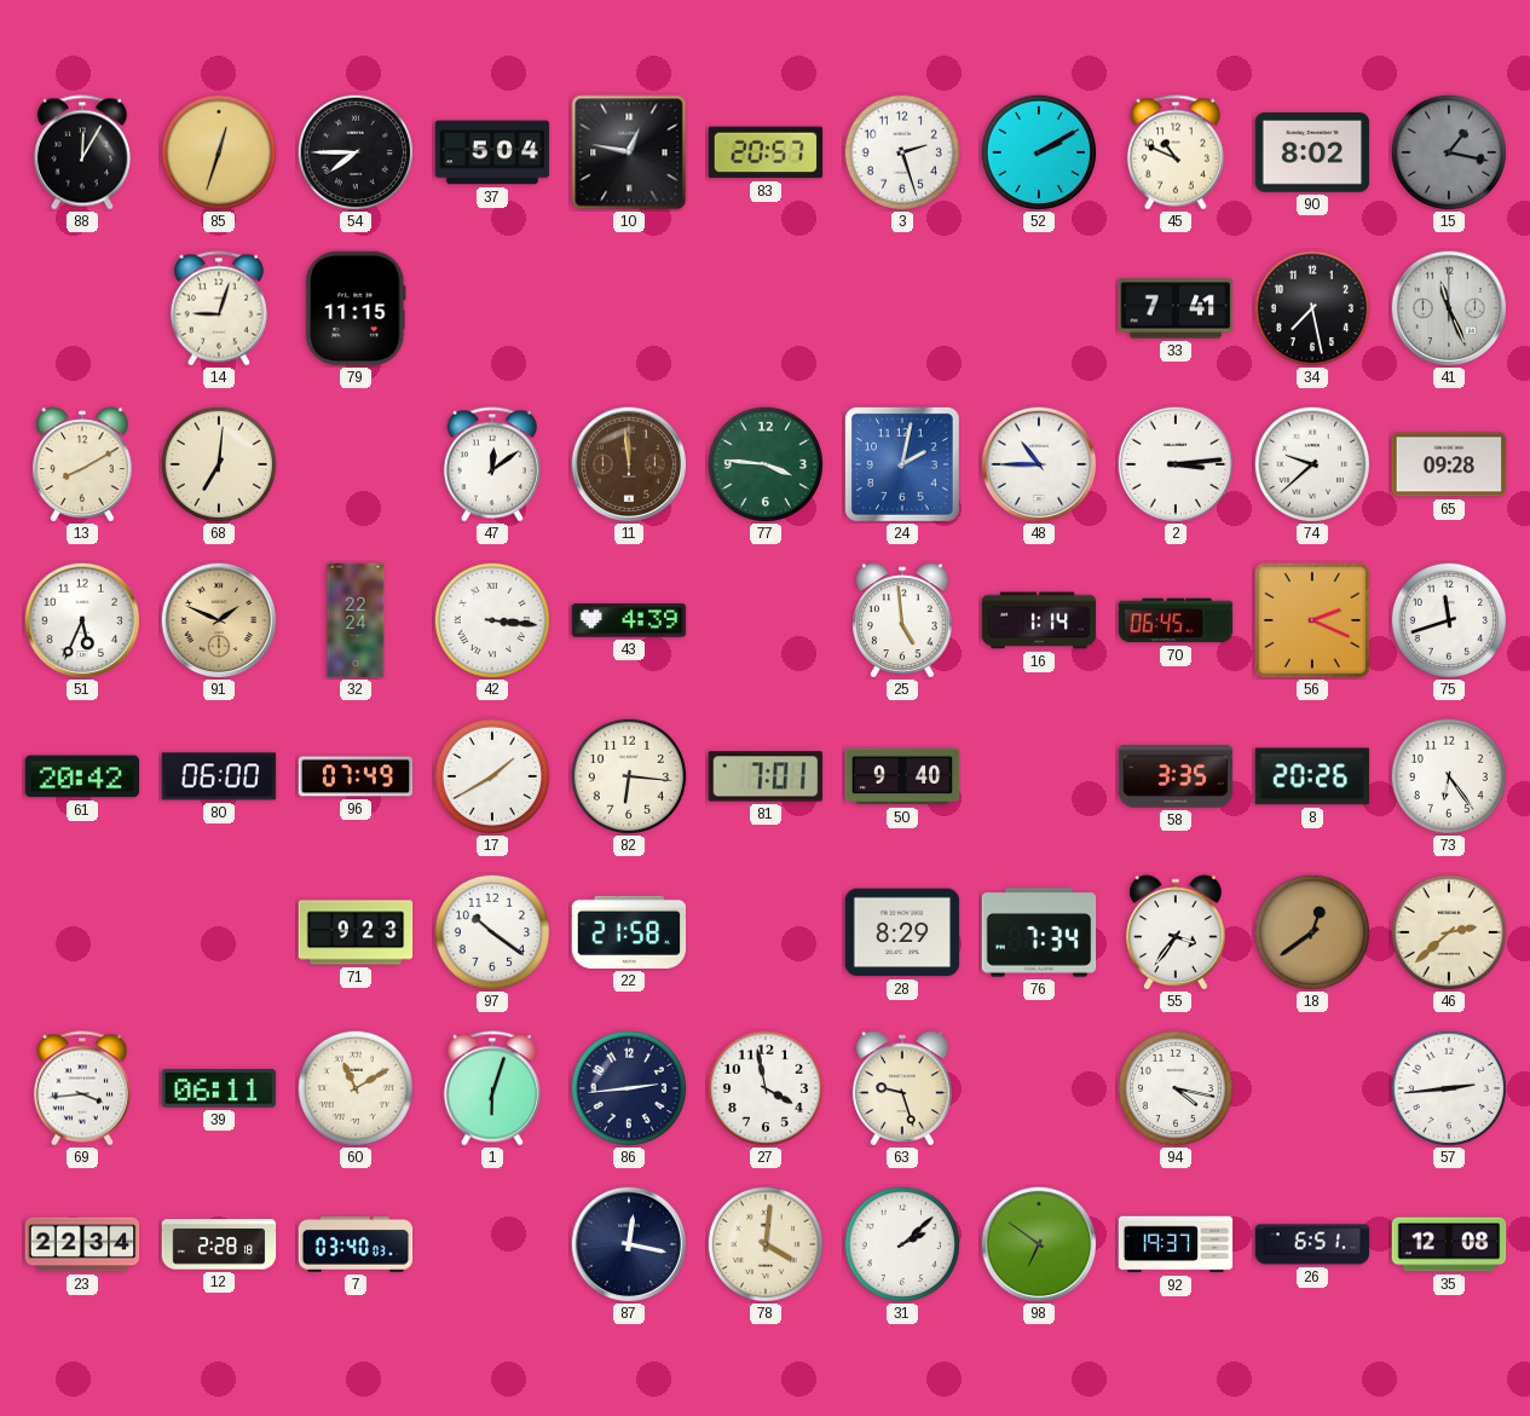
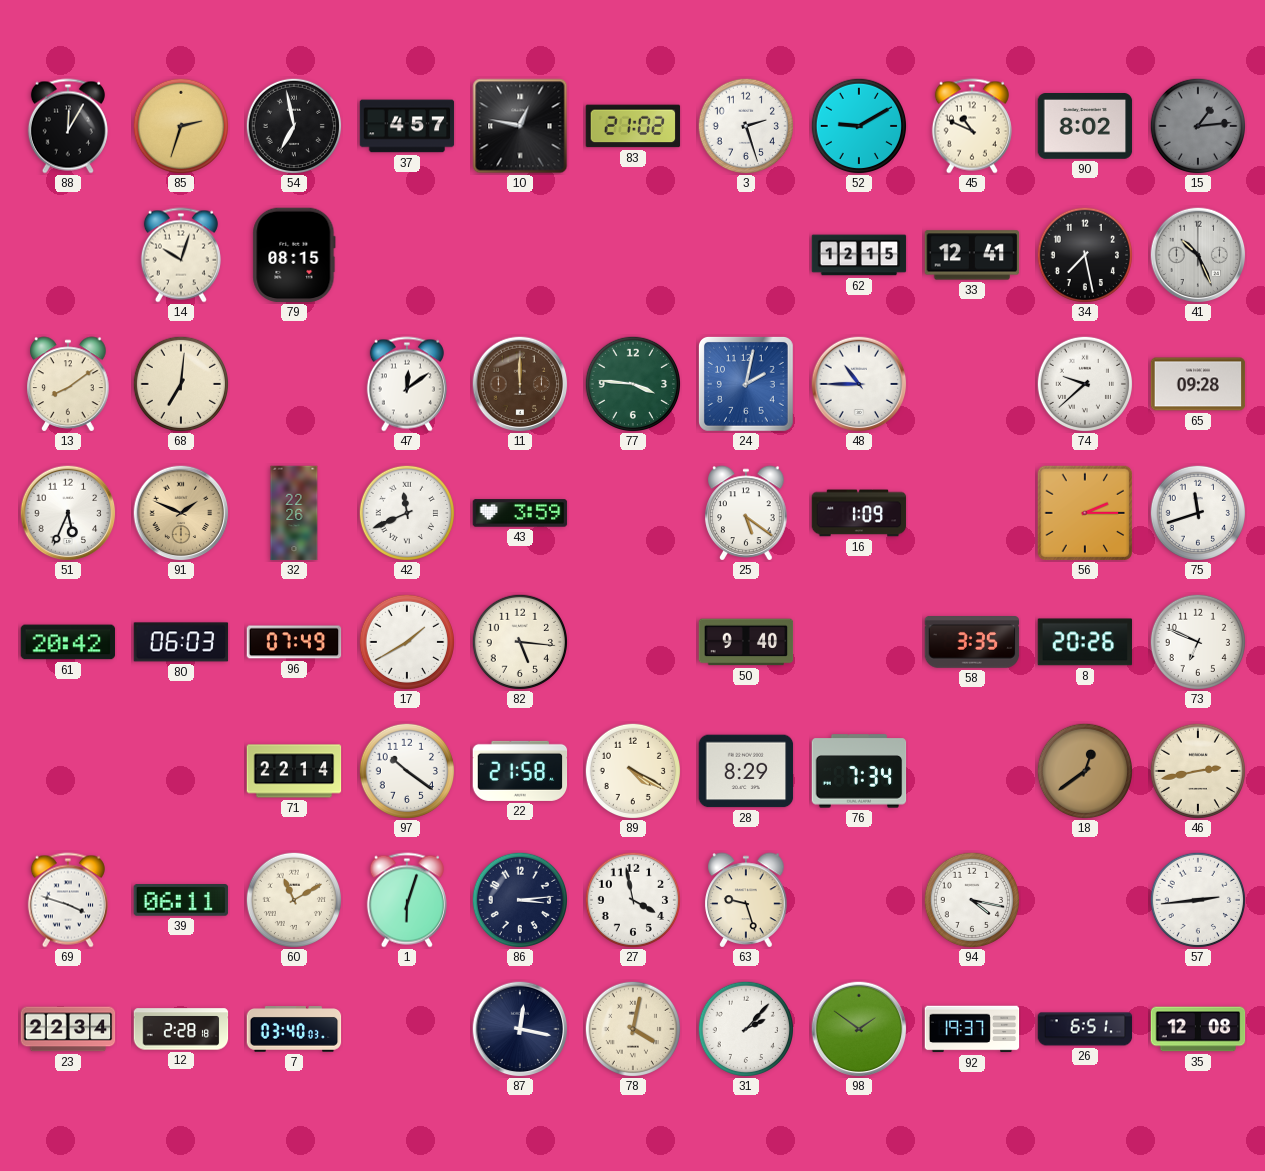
85: 12:33 -> 2:33 (180, 125)
54: 7:45 -> 6:58 (293, 125)
37: 5:04 -> 4:57 (407, 126)
83: 20:57 -> 21:02 (633, 126)
52: 2:10 -> 9:10 (858, 125)
15: 1:17 -> 1:14 (1197, 125)
14: 9:03 -> 10:03 (181, 255)
79: 11:15 -> 08:15 (294, 255)
62: none -> 12:15 (859, 255)
33: 7:41 -> 12:41 (972, 255)
41: 11:26 -> 10:26 (1198, 255)
13: 8:10 -> 8:09 (68, 384)
11: 11:59 -> 12:00 (520, 384)
2: 3:14 -> none (1176, 464)
32: 22:24 -> 22:26 (294, 513)
42: 3:16 -> 11:41 (406, 512)
43: 4:39 -> 3:59 (520, 513)
25: 4:59 -> 5:21 (746, 513)
16: 1:14 -> 1:09 (859, 513)
70: 06:45 -> none (1176, 620)
56: 2:19 -> 2:15 (1085, 513)
80: 06:00 -> 06:03 (181, 642)
82: 6:16 -> 5:16 (519, 641)
81: 7:01 -> none (766, 776)
73: 6:24 -> 6:49 (1197, 641)
71: 9:23 -> 22:14 (294, 771)
89: none -> 4:20 (632, 770)
55: 3:36 -> none (1176, 932)
46: 2:38 -> 2:43 (1197, 770)
69: 3:44 -> 3:48 (68, 900)
86: 2:44 -> 3:14 (519, 899)
78: 4:01 -> 4:02 (632, 1028)
31: 2:08 -> 2:07 (745, 1028)
98: 6:51 -> 1:51 (859, 1029)
